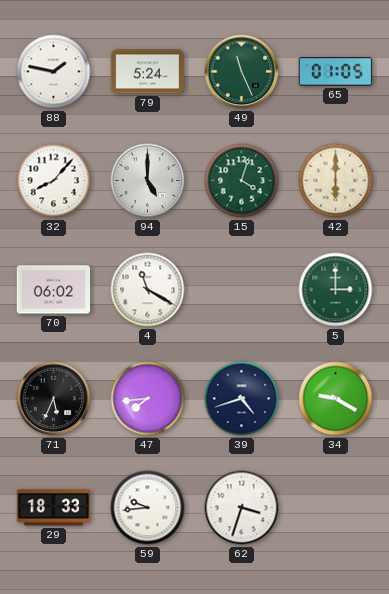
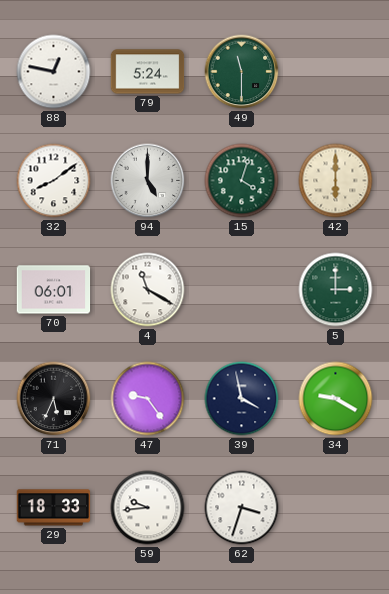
88: 1:47 -> 12:47 (54, 72)
49: 11:26 -> 11:30 (242, 72)
65: 01:05 -> none (336, 72)
32: 8:07 -> 8:09 (54, 181)
70: 06:02 -> 06:01 (54, 290)
47: 7:44 -> 9:24 (148, 399)
39: 4:42 -> 3:58 (242, 399)
